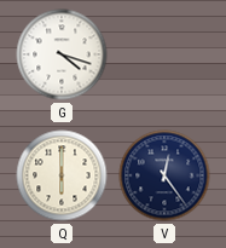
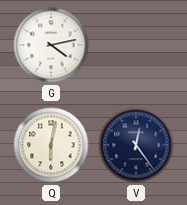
G: 4:18 -> 4:13 (51, 45)
Q: 6:00 -> 6:02 (51, 145)
